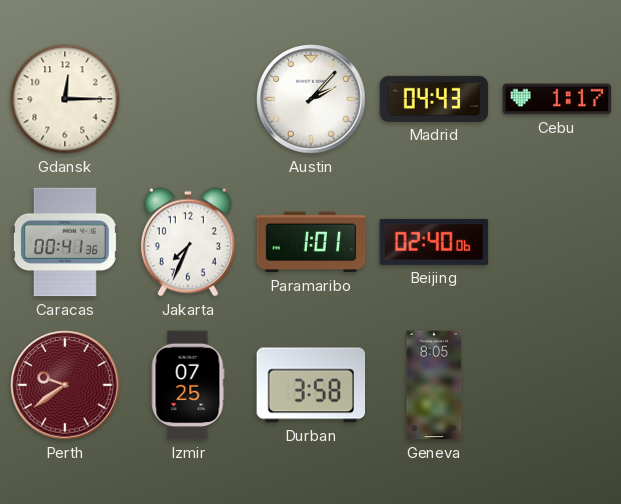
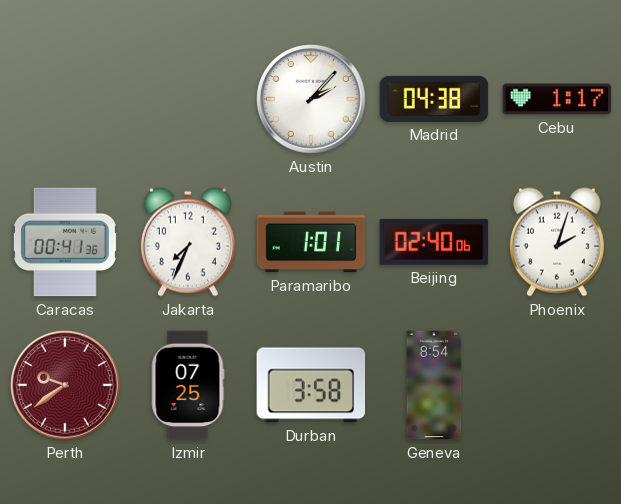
Gdansk: 12:15 -> none (65, 99)
Madrid: 04:43 -> 04:38 (434, 99)
Phoenix: none -> 2:03 (557, 242)
Geneva: 8:05 -> 8:54 (434, 385)
